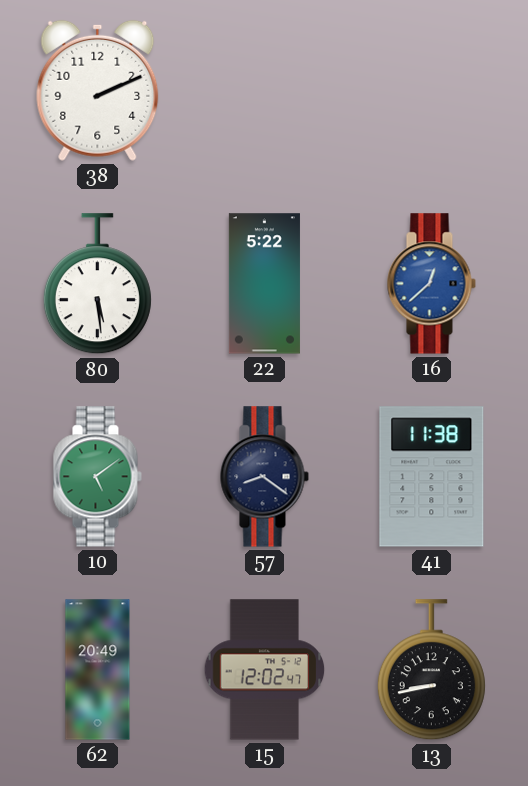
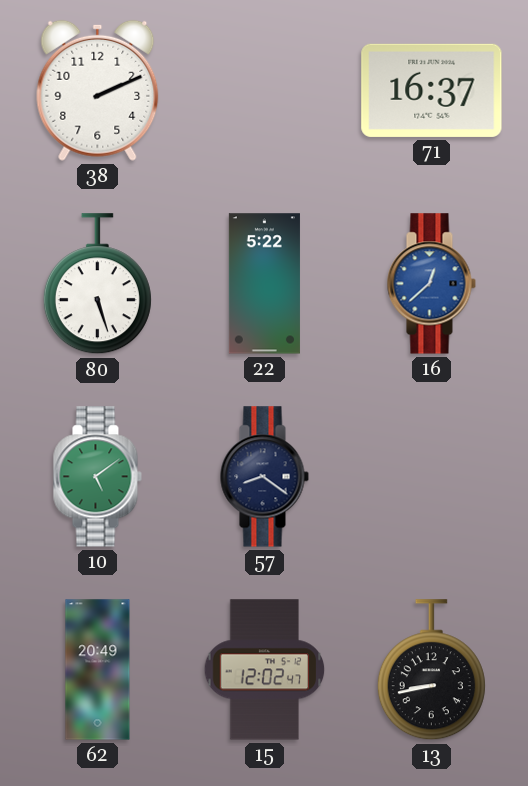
71: none -> 16:37 (432, 90)
80: 5:29 -> 5:27 (97, 284)
41: 11:38 -> none (432, 477)
